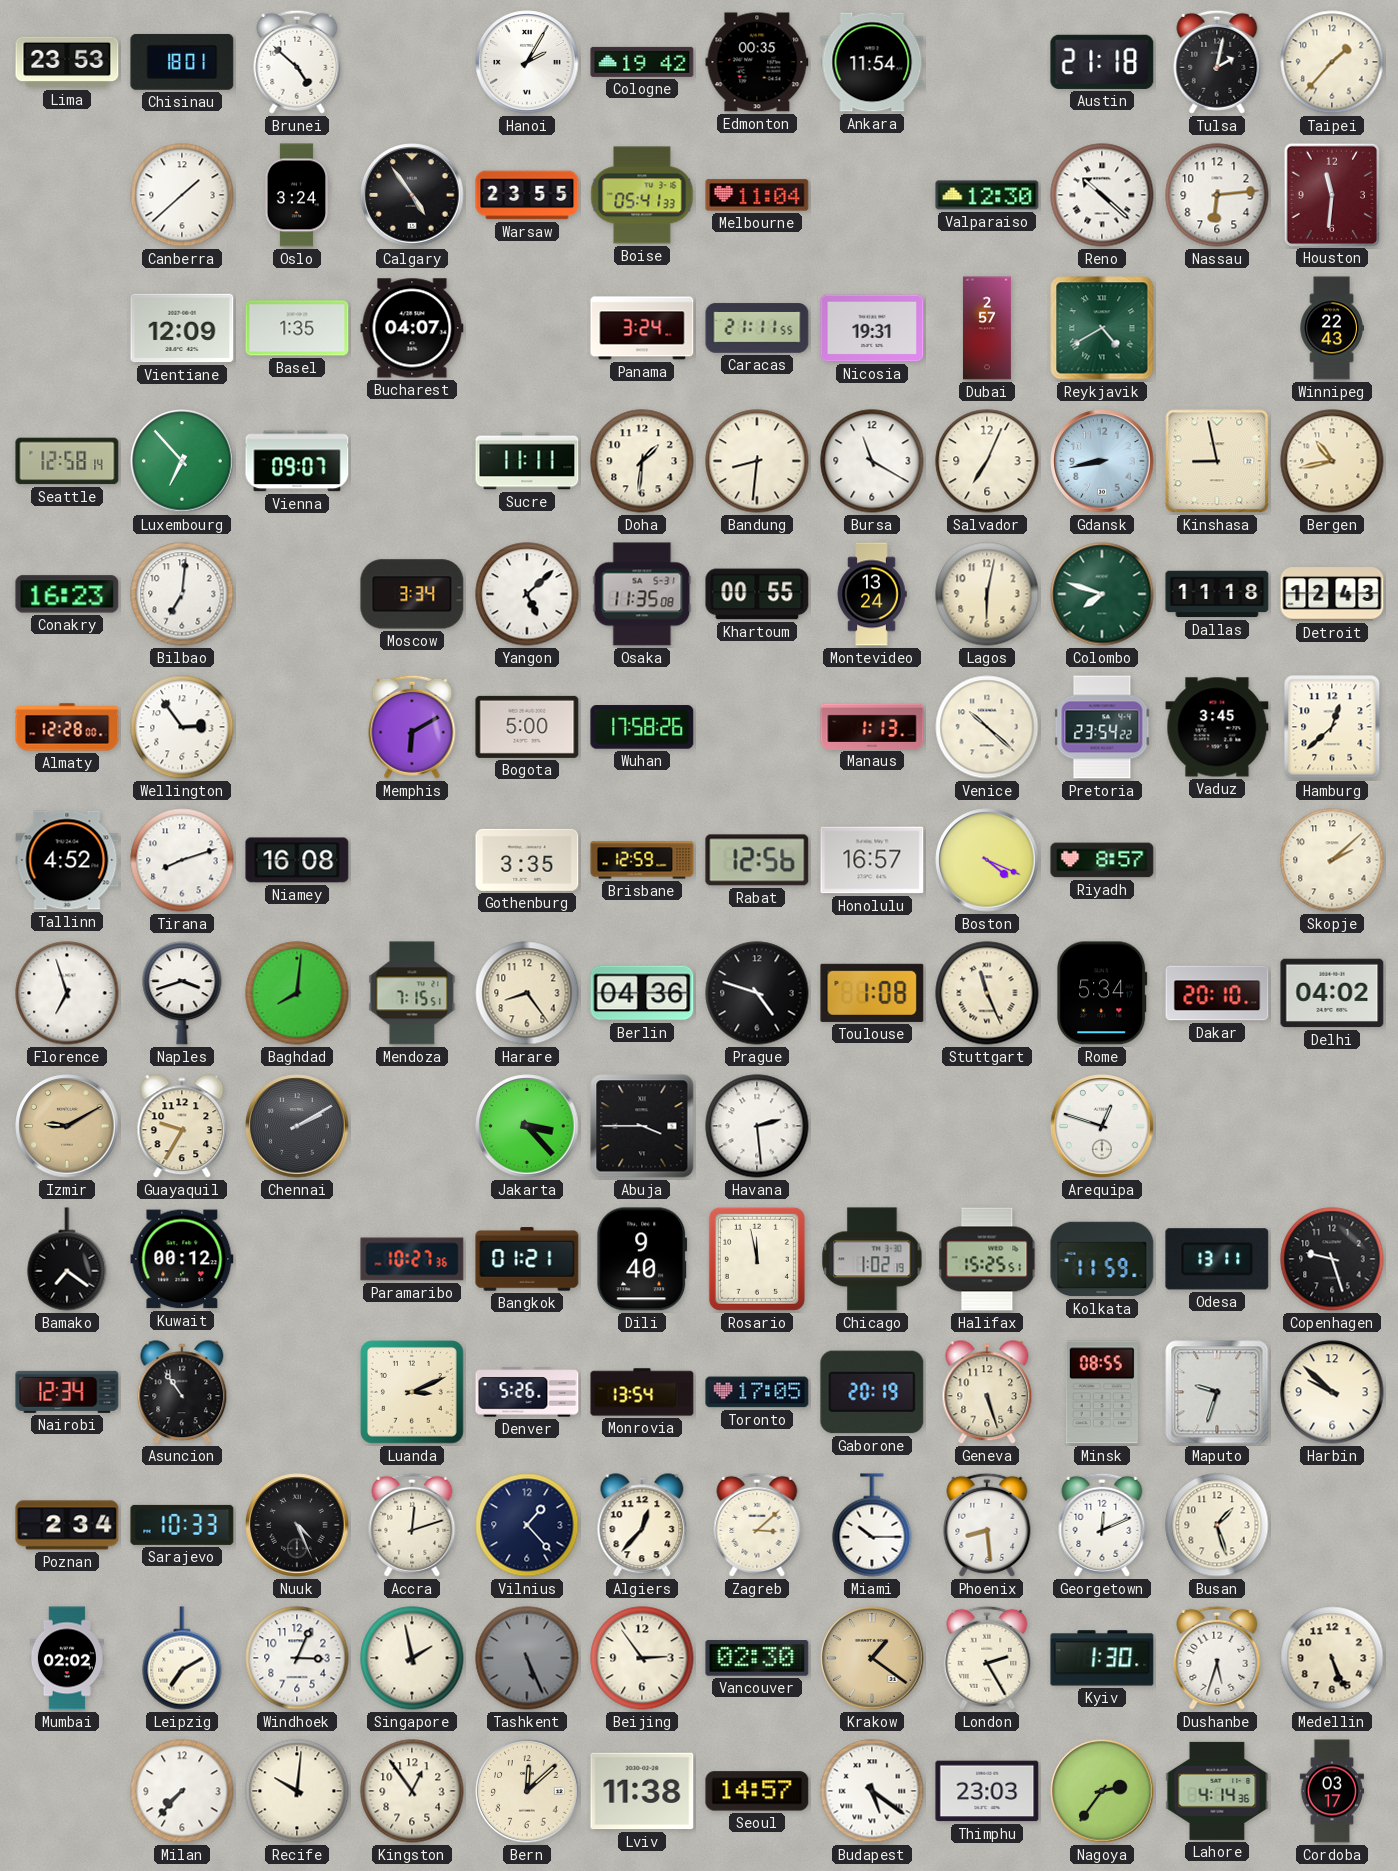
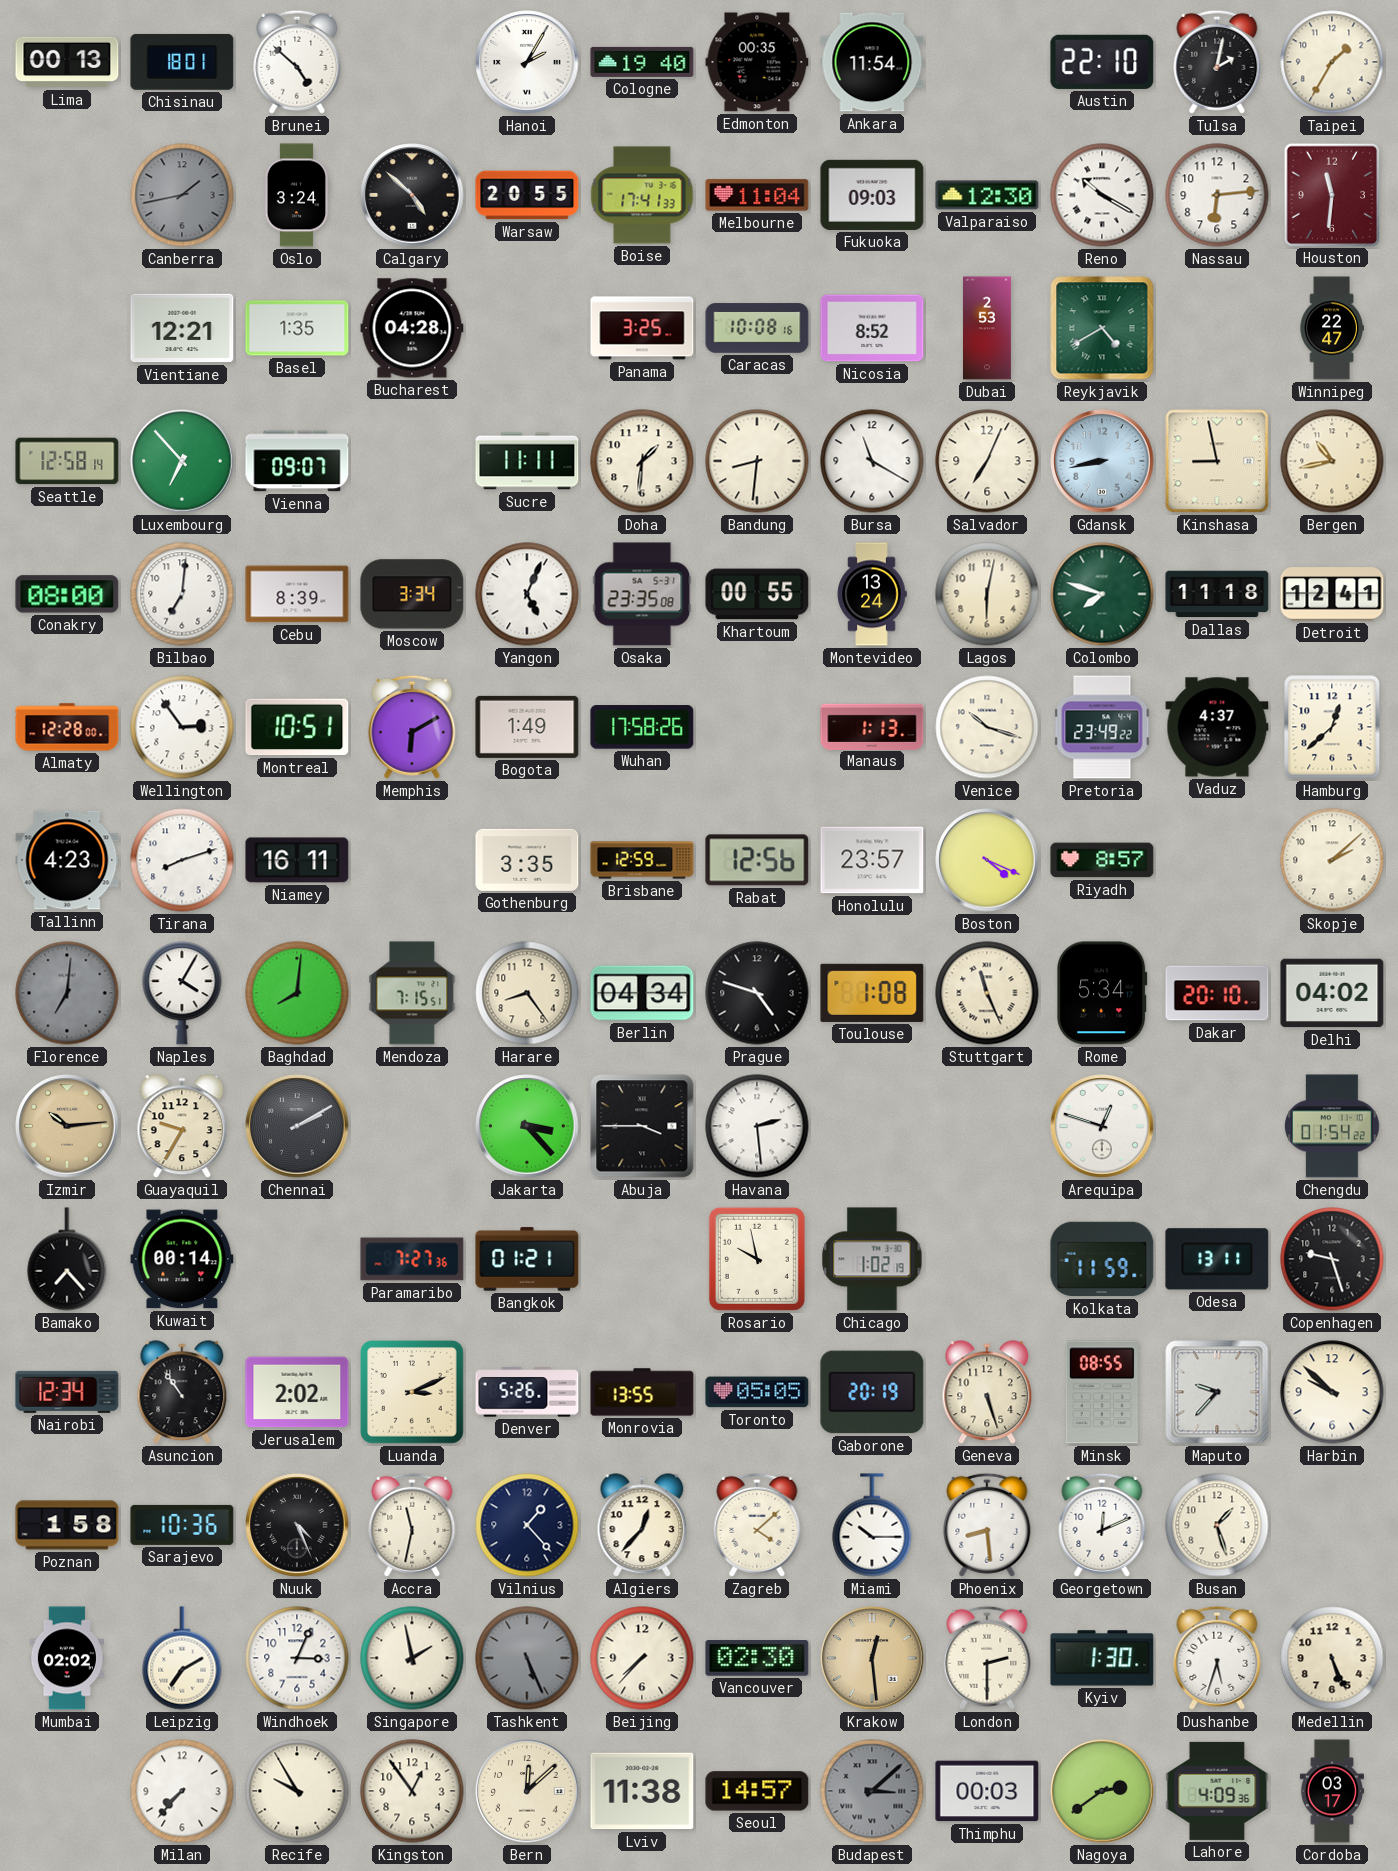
Lima: 23:53 -> 00:13 (67, 62)
Cologne: 19:42 -> 19:40 (642, 62)
Austin: 21:18 -> 22:10 (1102, 62)
Taipei: 1:37 -> 1:35 (1332, 62)
Canberra: 1:38 -> 1:43 (182, 195)
Canberra dial: white -> grey (182, 195)
Calgary: 4:54 -> 4:52 (412, 195)
Warsaw: 23:55 -> 20:55 (527, 195)
Boise: 05:41 -> 17:41 (642, 195)
Fukuoka: none -> 09:03 (872, 195)
Reno: 10:22 -> 10:20 (1102, 195)
Vientiane: 12:09 -> 12:21 (182, 328)
Bucharest: 04:07 -> 04:28 (412, 328)
Panama: 3:24 -> 3:25 (642, 328)
Caracas: 21:11 -> 10:08 (757, 328)
Nicosia: 19:31 -> 8:52 (872, 328)
Dubai: 2:57 -> 2:53 (987, 328)
Winnipeg: 22:43 -> 22:47 (1332, 328)
Conakry: 16:23 -> 08:00 (67, 594)
Cebu: none -> 8:39 (297, 594)
Yangon: 5:08 -> 5:04 (527, 594)
Osaka: 11:35 -> 23:35 (642, 594)
Detroit: 12:43 -> 12:41 (1332, 594)
Montreal: none -> 10:51 (297, 727)
Bogota: 5:00 -> 1:49 (527, 727)
Venice: 10:22 -> 10:18 (987, 727)
Pretoria: 23:54 -> 23:49 (1102, 727)
Vaduz: 3:45 -> 4:37 (1217, 727)
Tallinn: 4:52 -> 4:23 (67, 860)
Niamey: 16:08 -> 16:11 (297, 860)
Honolulu: 16:57 -> 23:57 (872, 860)
Florence: 6:57 -> 7:01 (67, 993)
Florence dial: white -> grey (67, 993)
Naples: 3:42 -> 4:05 (182, 993)
Berlin: 04:36 -> 04:34 (642, 993)
Izmir: 9:10 -> 10:14 (67, 1126)
Chengdu: none -> 01:54 (1333, 1126)
Bamako: 7:21 -> 7:23 (67, 1259)
Kuwait: 00:12 -> 00:14 (182, 1259)
Paramaribo: 10:27 -> 7:27 (412, 1259)
Dili: 9:40 -> none (642, 1259)
Rosario: 11:58 -> 9:58 (757, 1259)
Halifax: 15:25 -> none (987, 1259)
Jerusalem: none -> 2:02 (297, 1392)
Monrovia: 13:54 -> 13:55 (642, 1392)
Toronto: 17:05 -> 05:05 (757, 1392)
Maputo: 9:33 -> 9:37 (1217, 1392)
Poznan: 2:34 -> 1:58 (67, 1525)
Sarajevo: 10:33 -> 10:36 (182, 1525)
Accra: 12:12 -> 11:32 (412, 1525)
Zagreb: 3:08 -> 4:08 (757, 1525)
Beijing: 2:54 -> 7:37 (642, 1658)
Krakow: 1:21 -> 12:29 (872, 1658)
London: 2:25 -> 2:30 (987, 1658)
Recife: 10:01 -> 9:55 (297, 1791)
Budapest: 5:21 -> 3:08 (872, 1791)
Budapest dial: white -> grey (872, 1791)
Thimphu: 23:03 -> 00:03 (987, 1791)
Nagoya: 2:36 -> 2:39 (1102, 1791)
Lahore: 4:14 -> 4:09 (1217, 1791)
